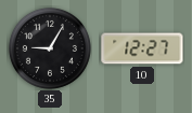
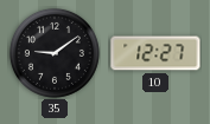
35: 9:05 -> 9:09 (55, 53)
